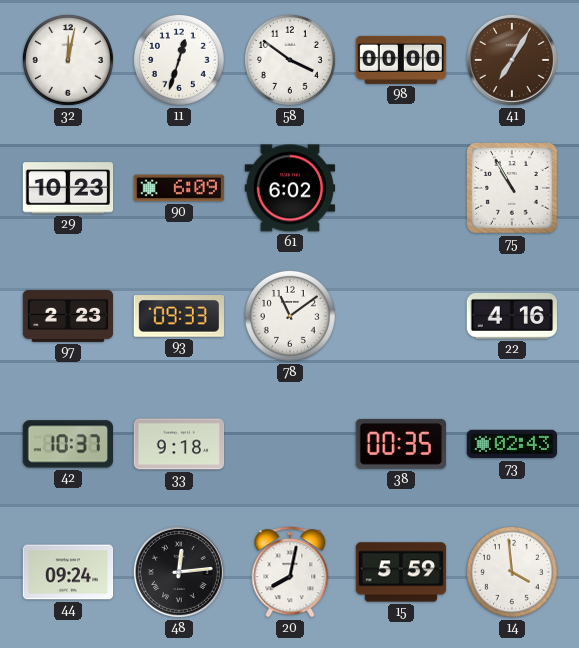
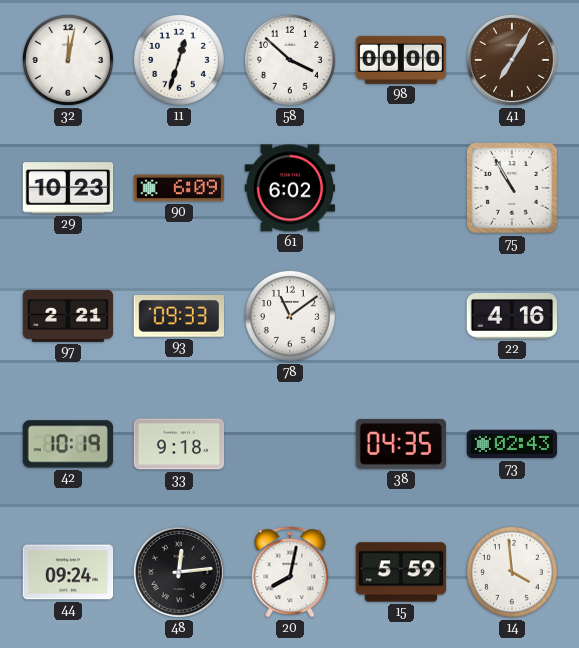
58: 3:51 -> 3:52 (290, 60)
97: 2:23 -> 2:21 (68, 316)
42: 10:37 -> 10:19 (67, 444)
38: 00:35 -> 04:35 (400, 444)
